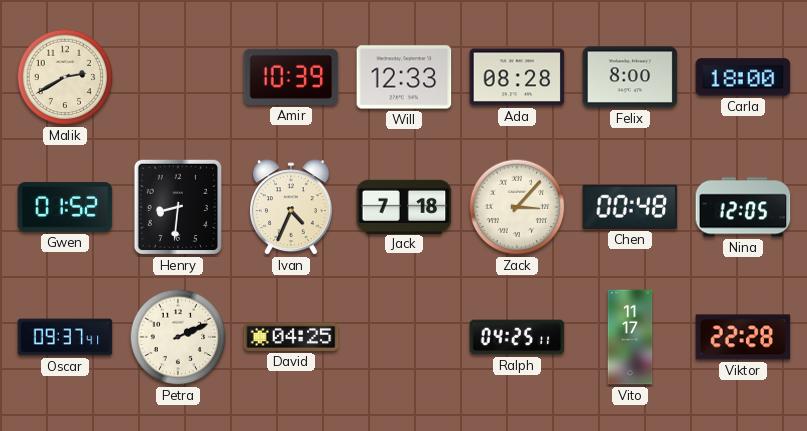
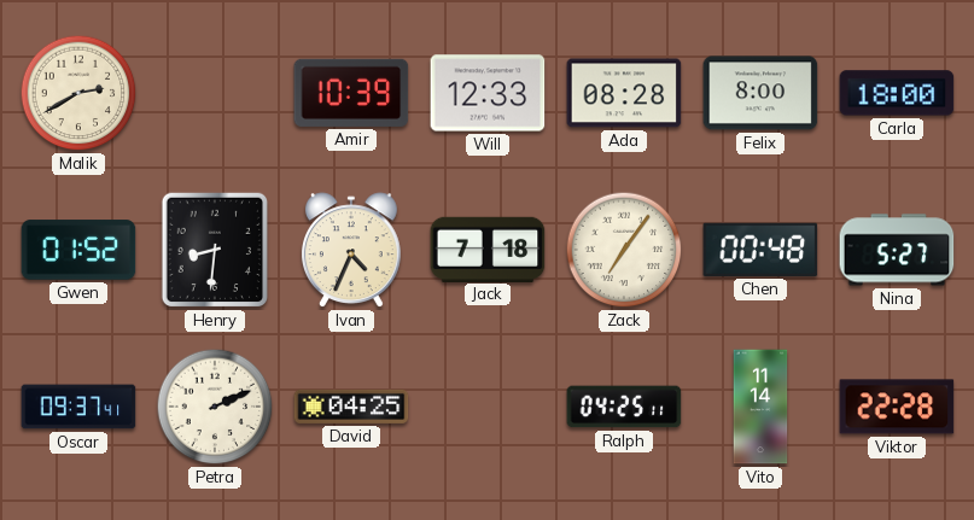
Zack: 3:07 -> 7:06 (624, 250)
Nina: 12:05 -> 5:27 (897, 250)
Vito: 11:17 -> 11:14 (760, 407)
